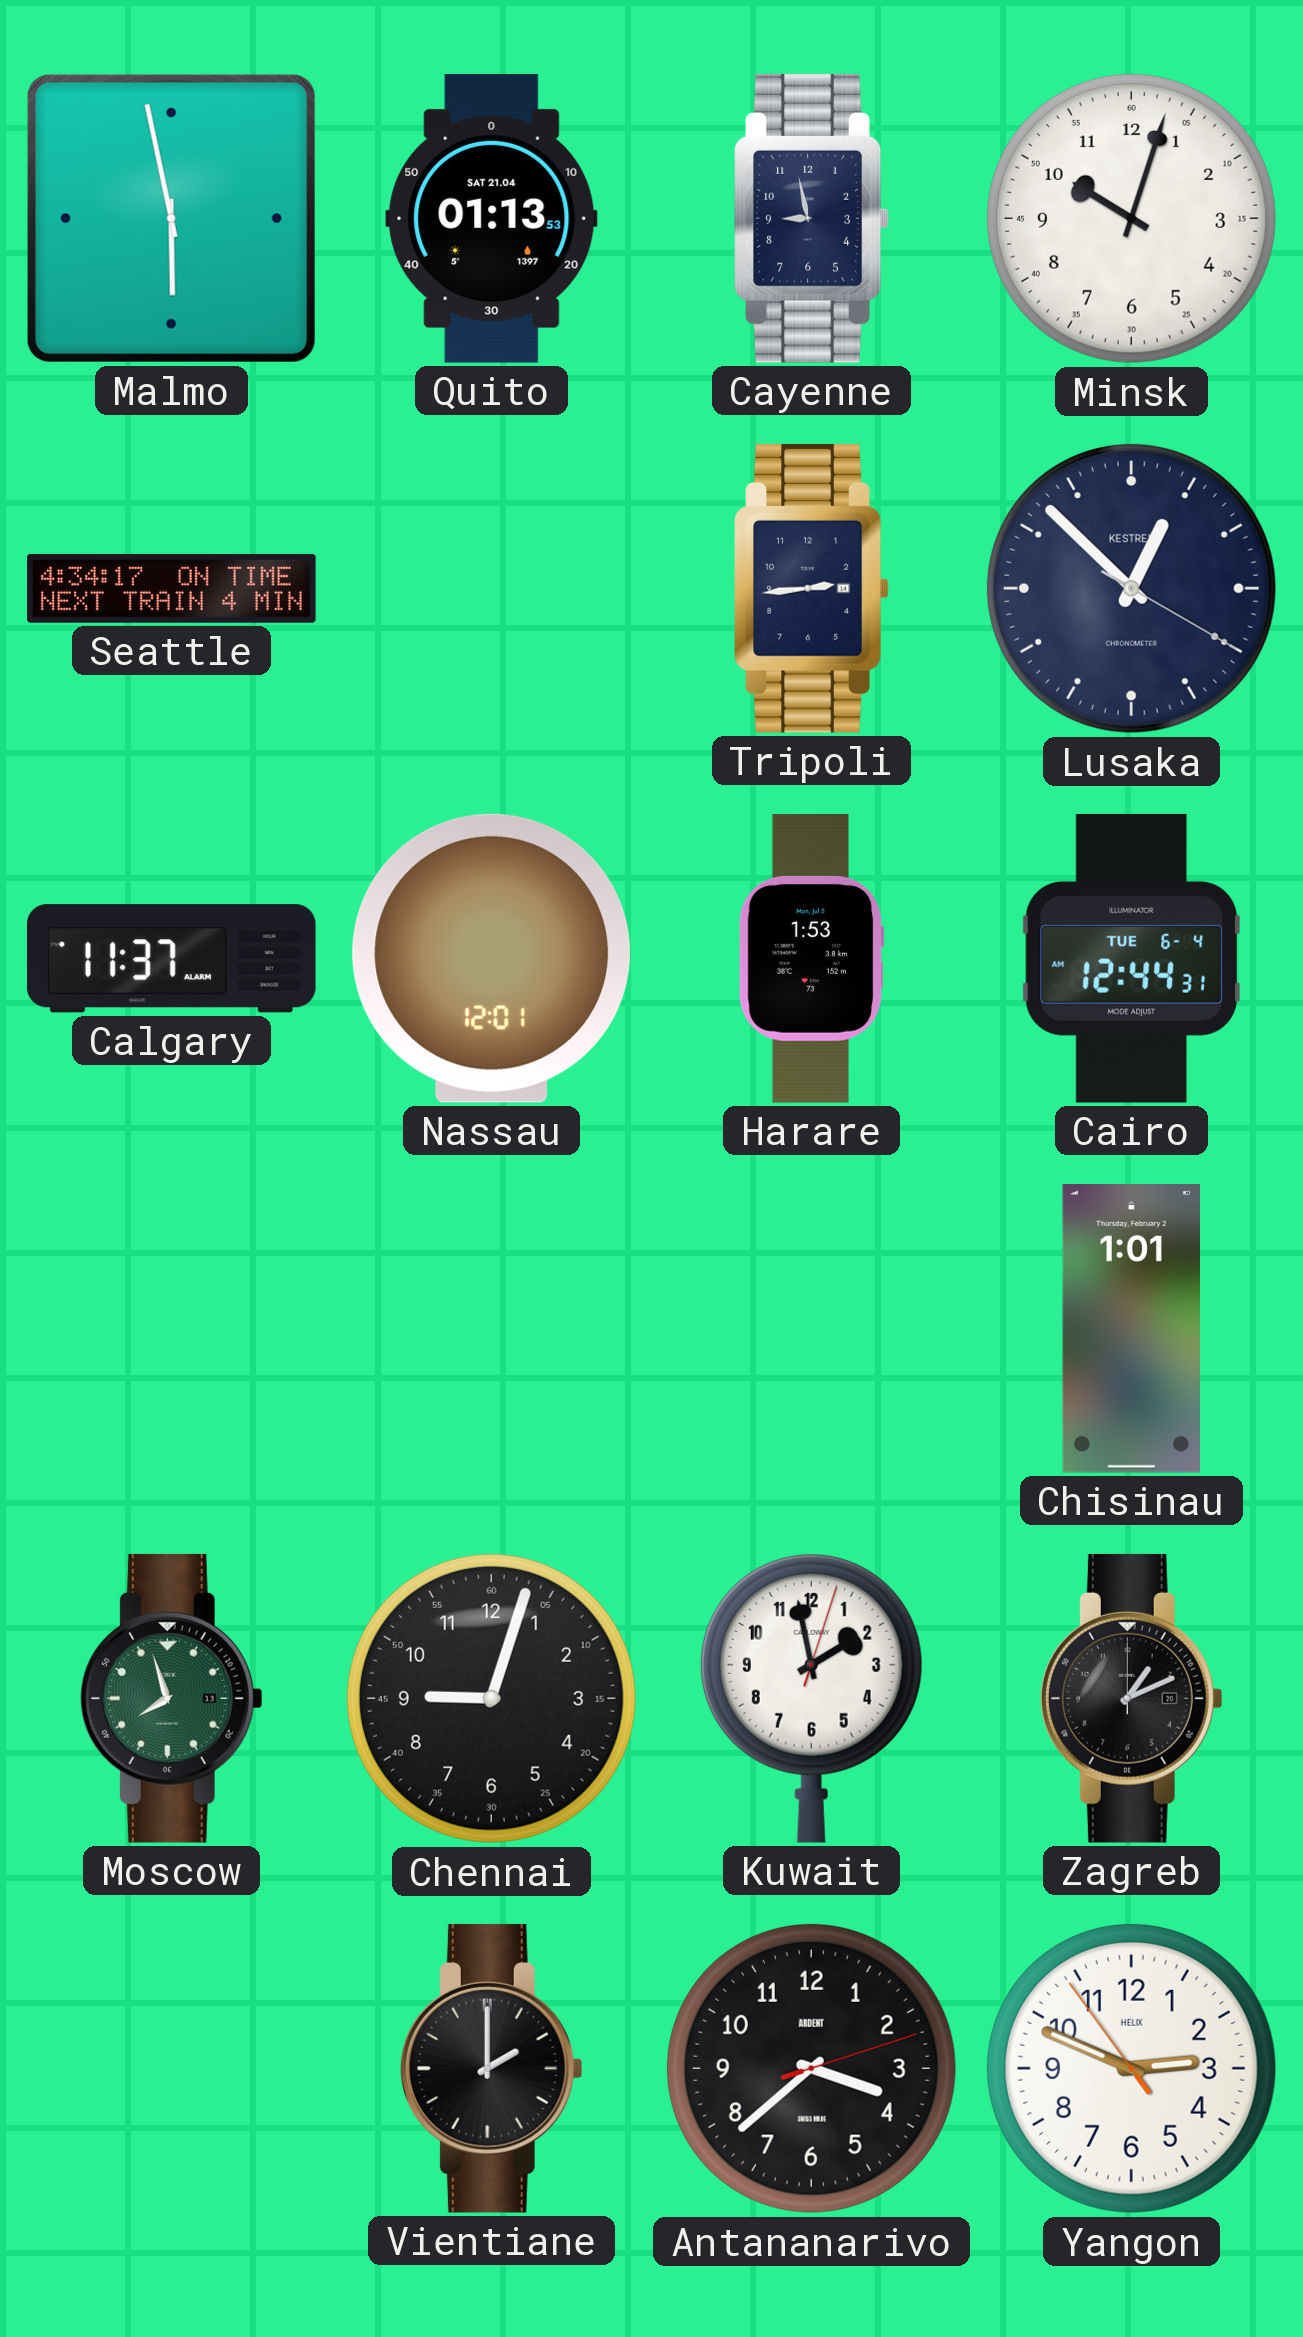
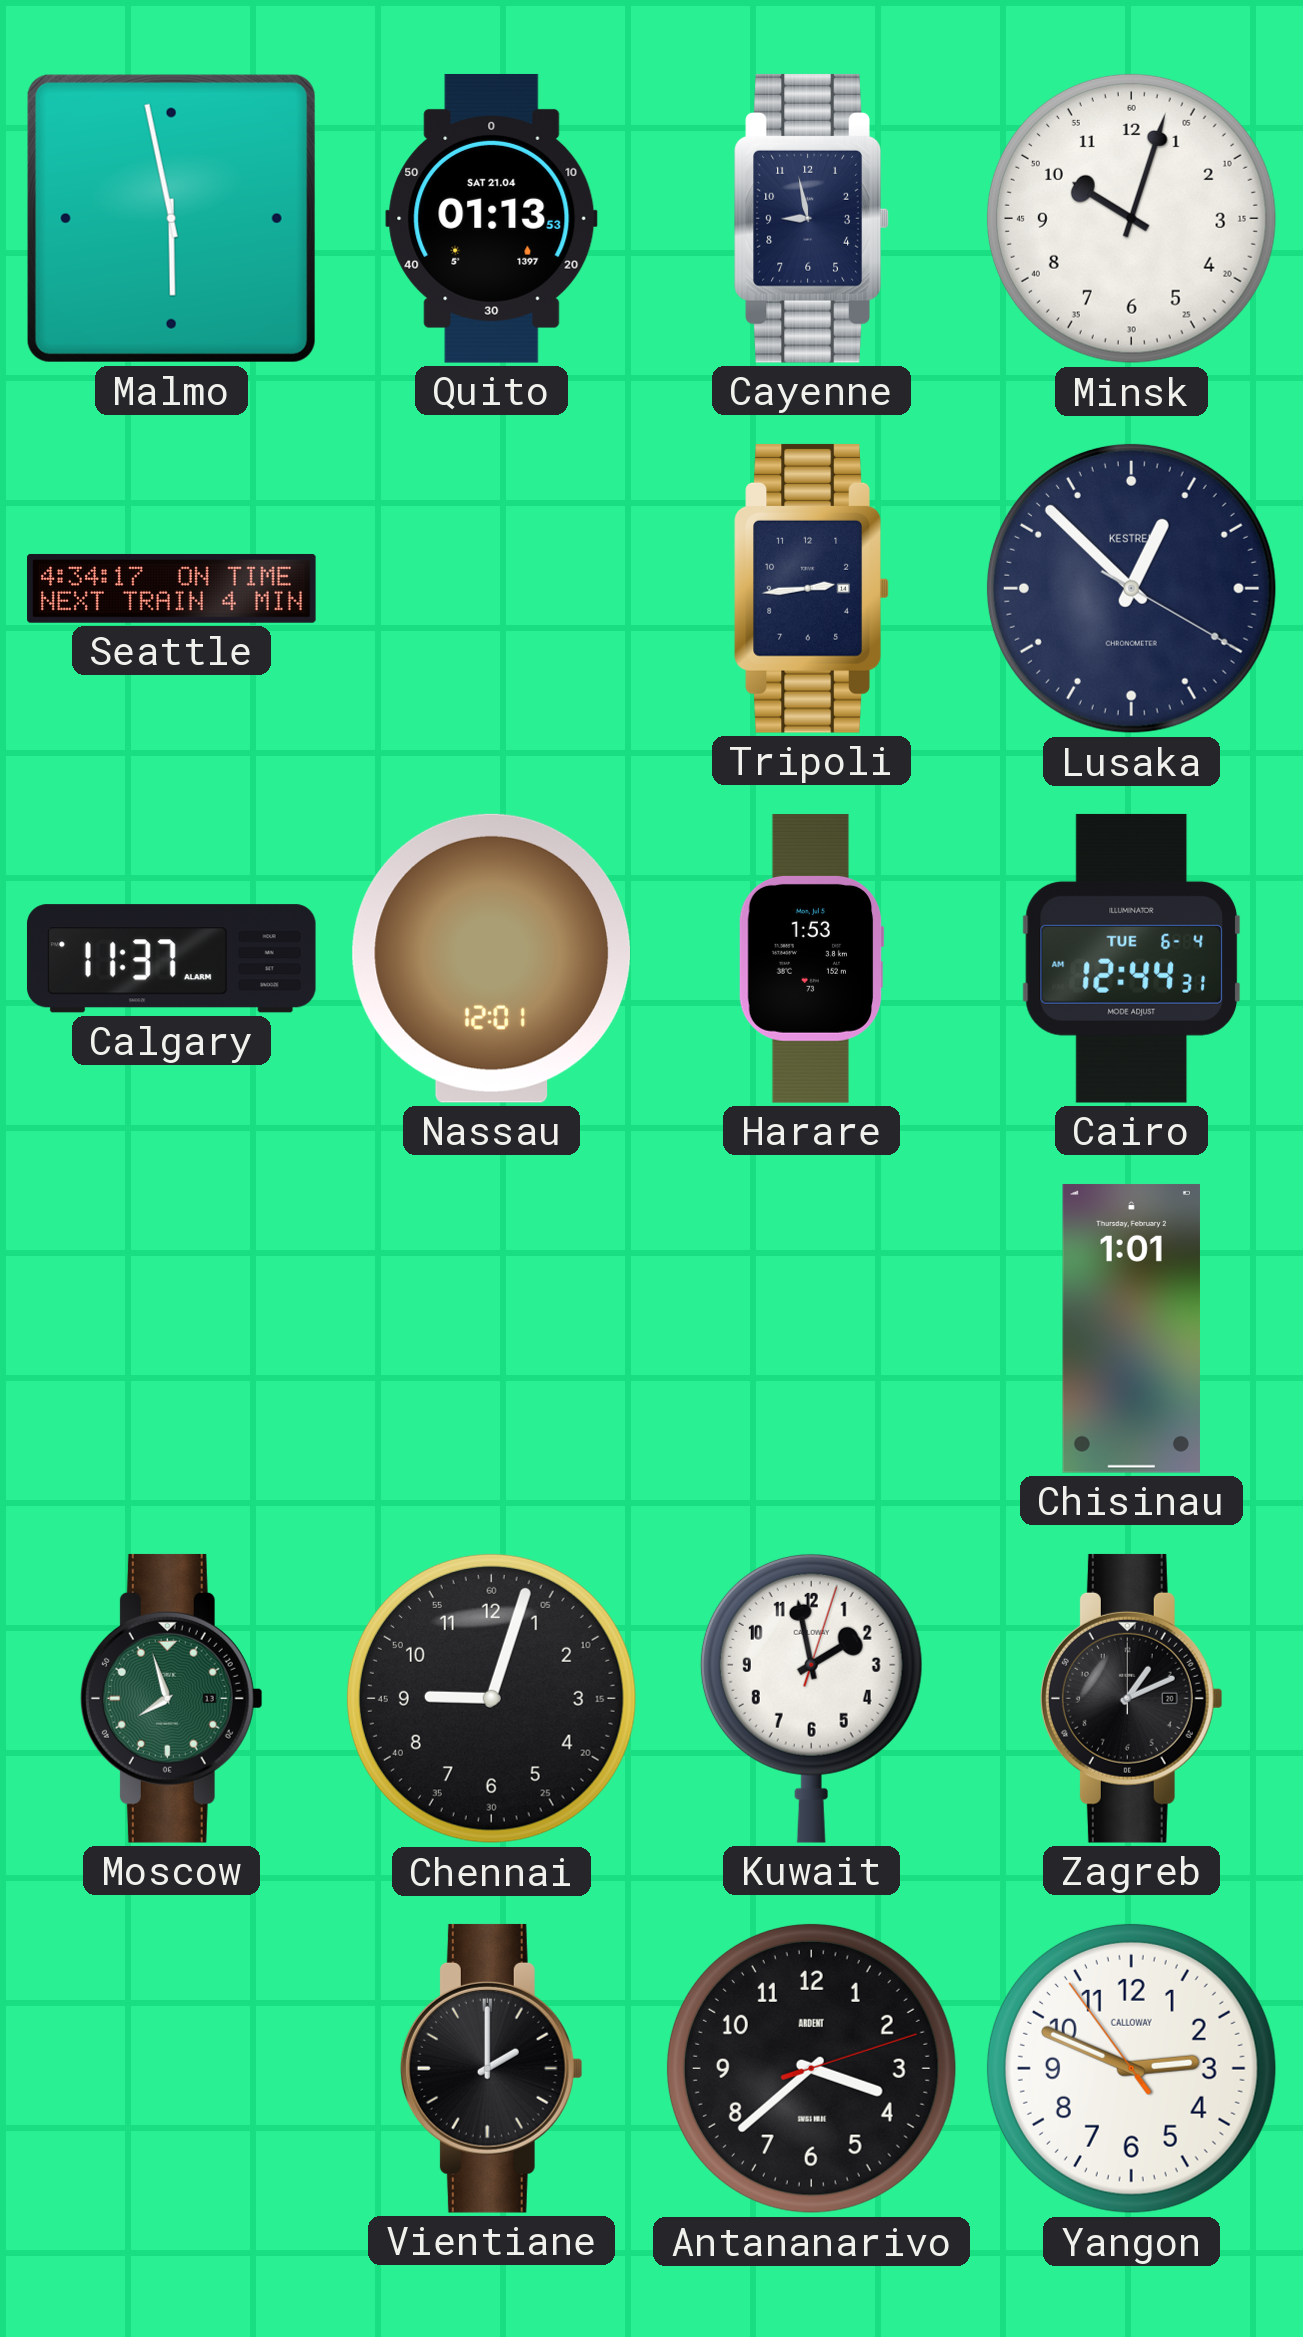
Yangon brand: HELIX -> CALLOWAY (1131, 2068)
